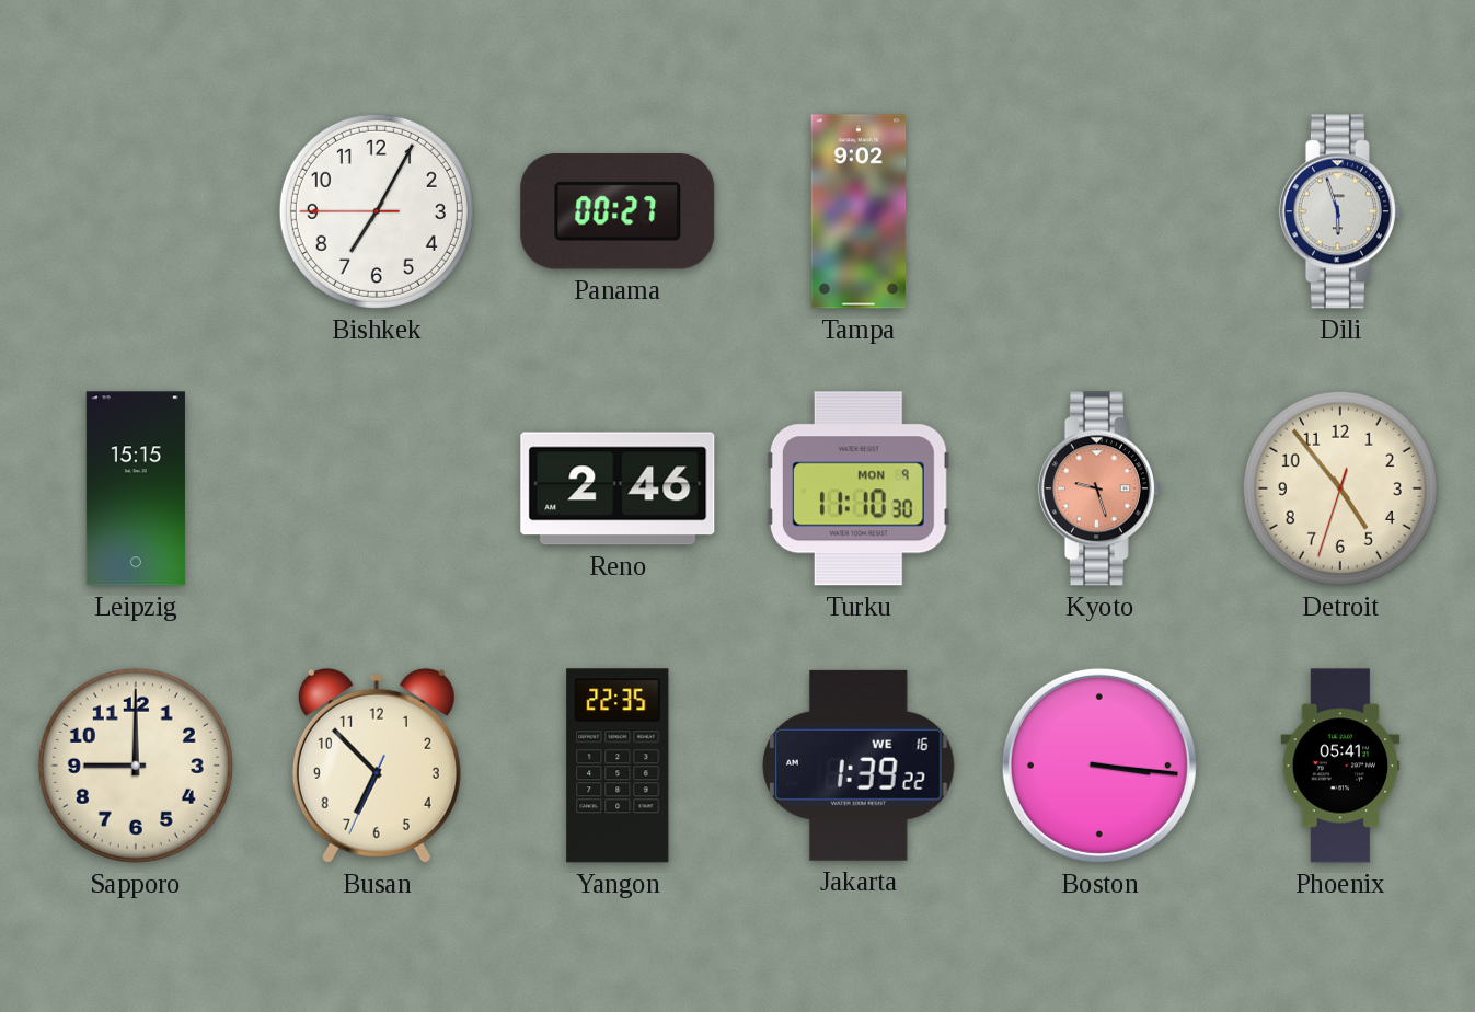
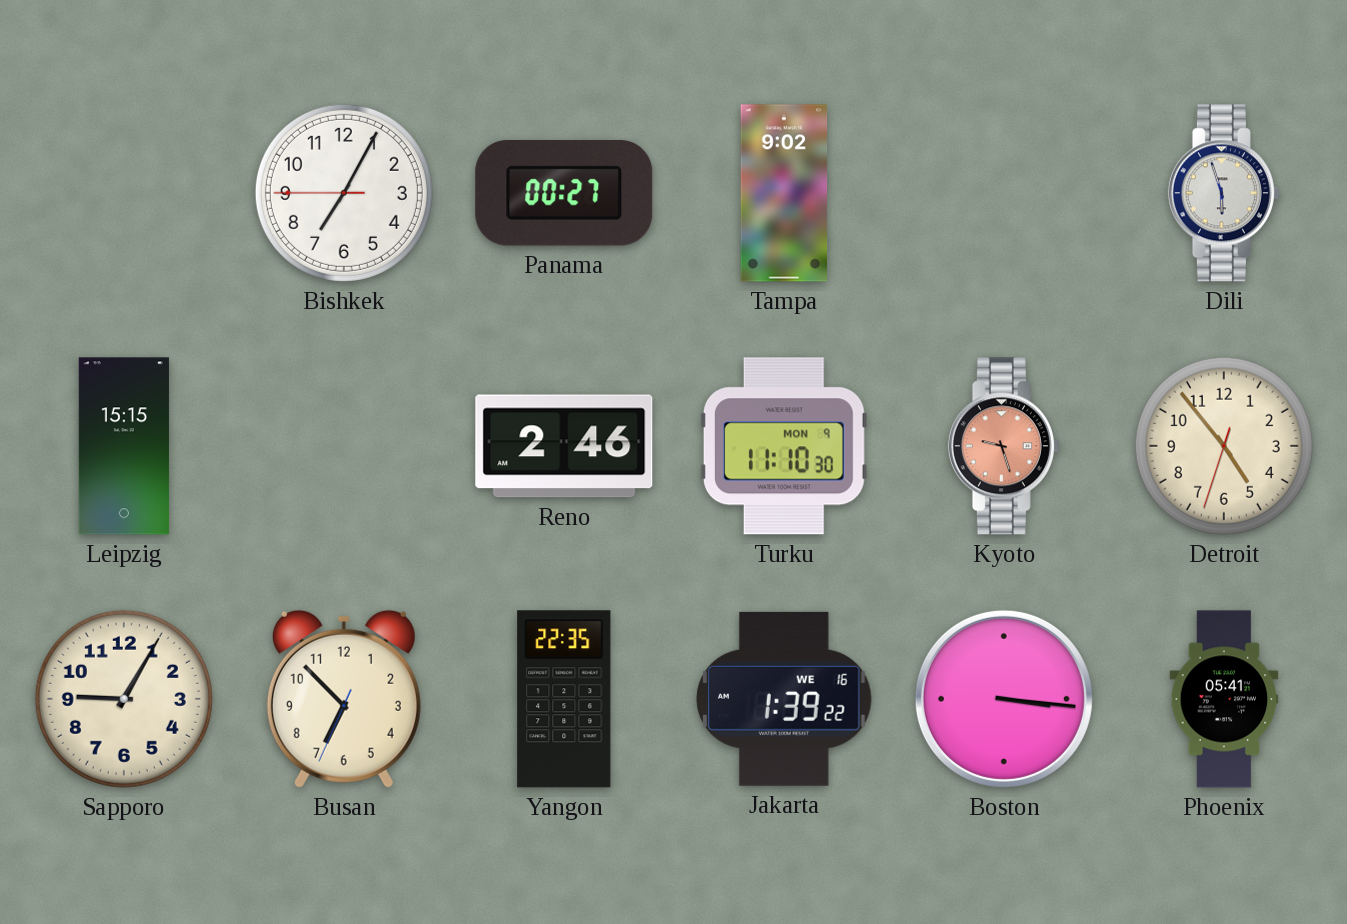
Sapporo: 9:00 -> 9:05 (124, 699)
